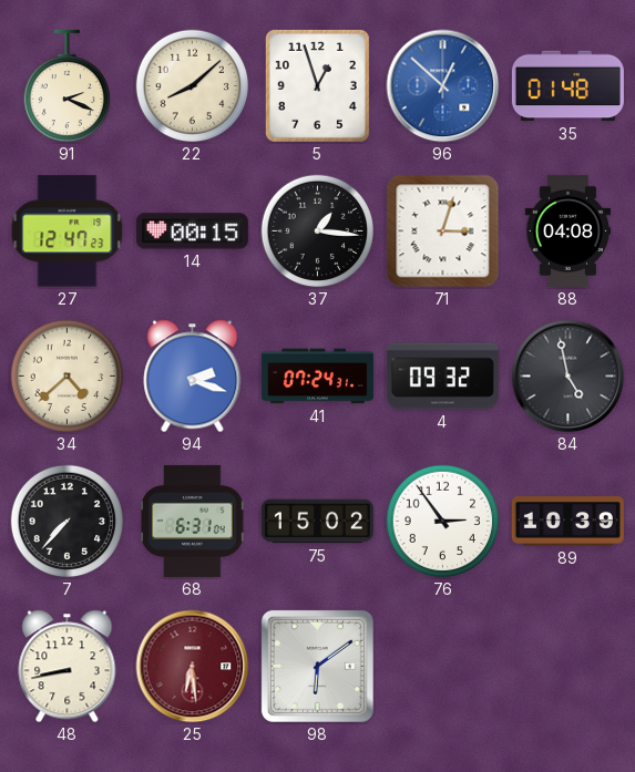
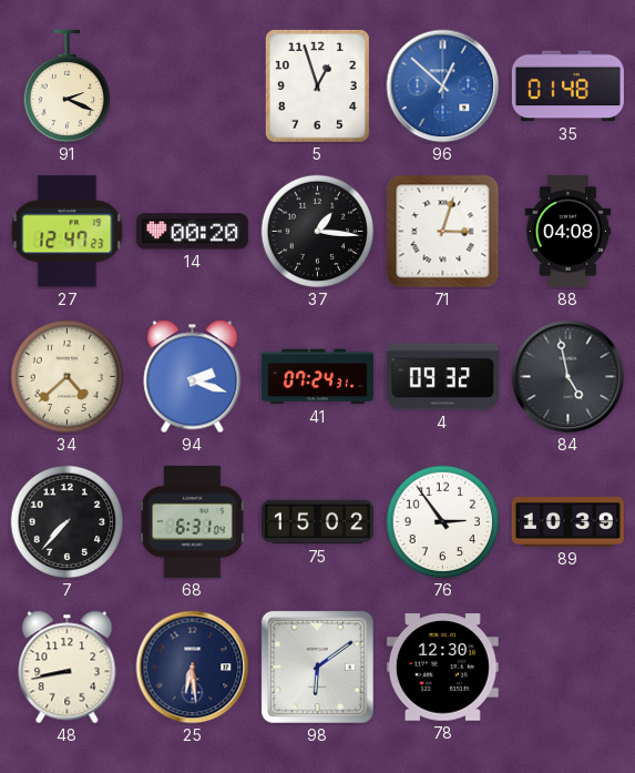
22: 8:08 -> none (193, 86)
14: 00:15 -> 00:20 (192, 232)
25 dial: burgundy -> navy (193, 668)
78: none -> 12:30 (442, 668)
